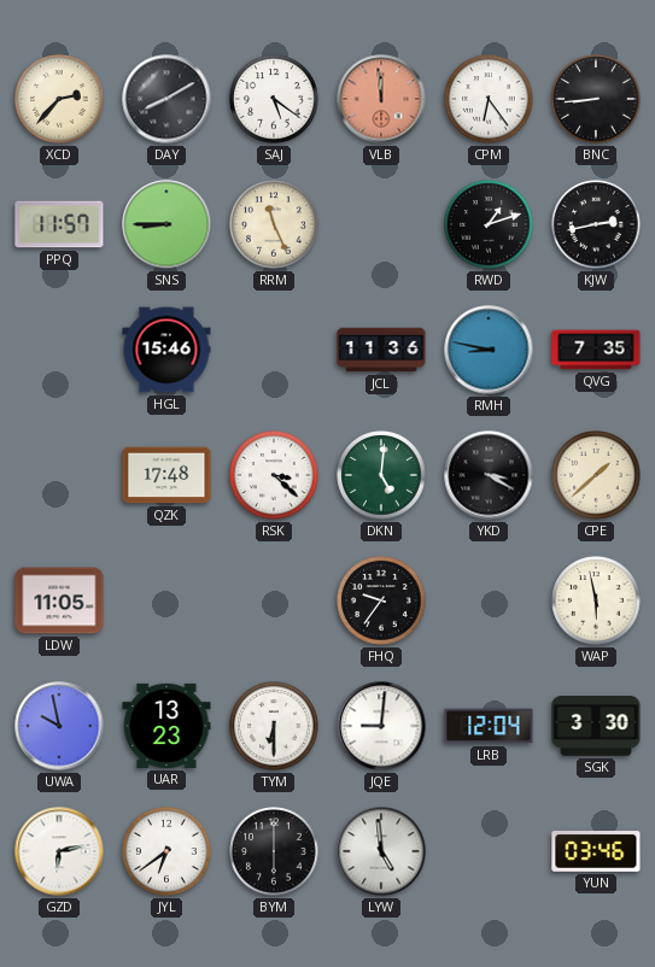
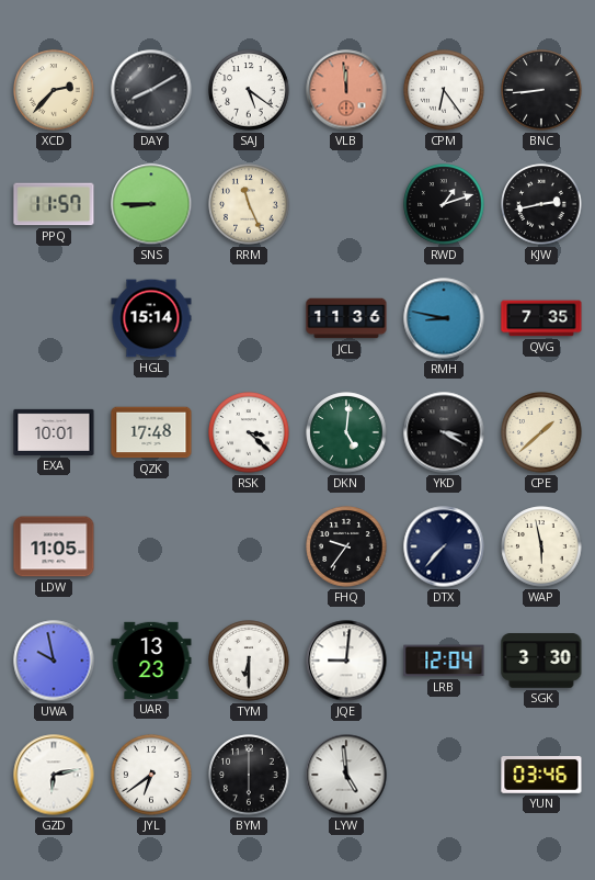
HGL: 15:46 -> 15:14 (151, 318)
EXA: none -> 10:01 (54, 432)
DTX: none -> 7:37 (444, 546)
